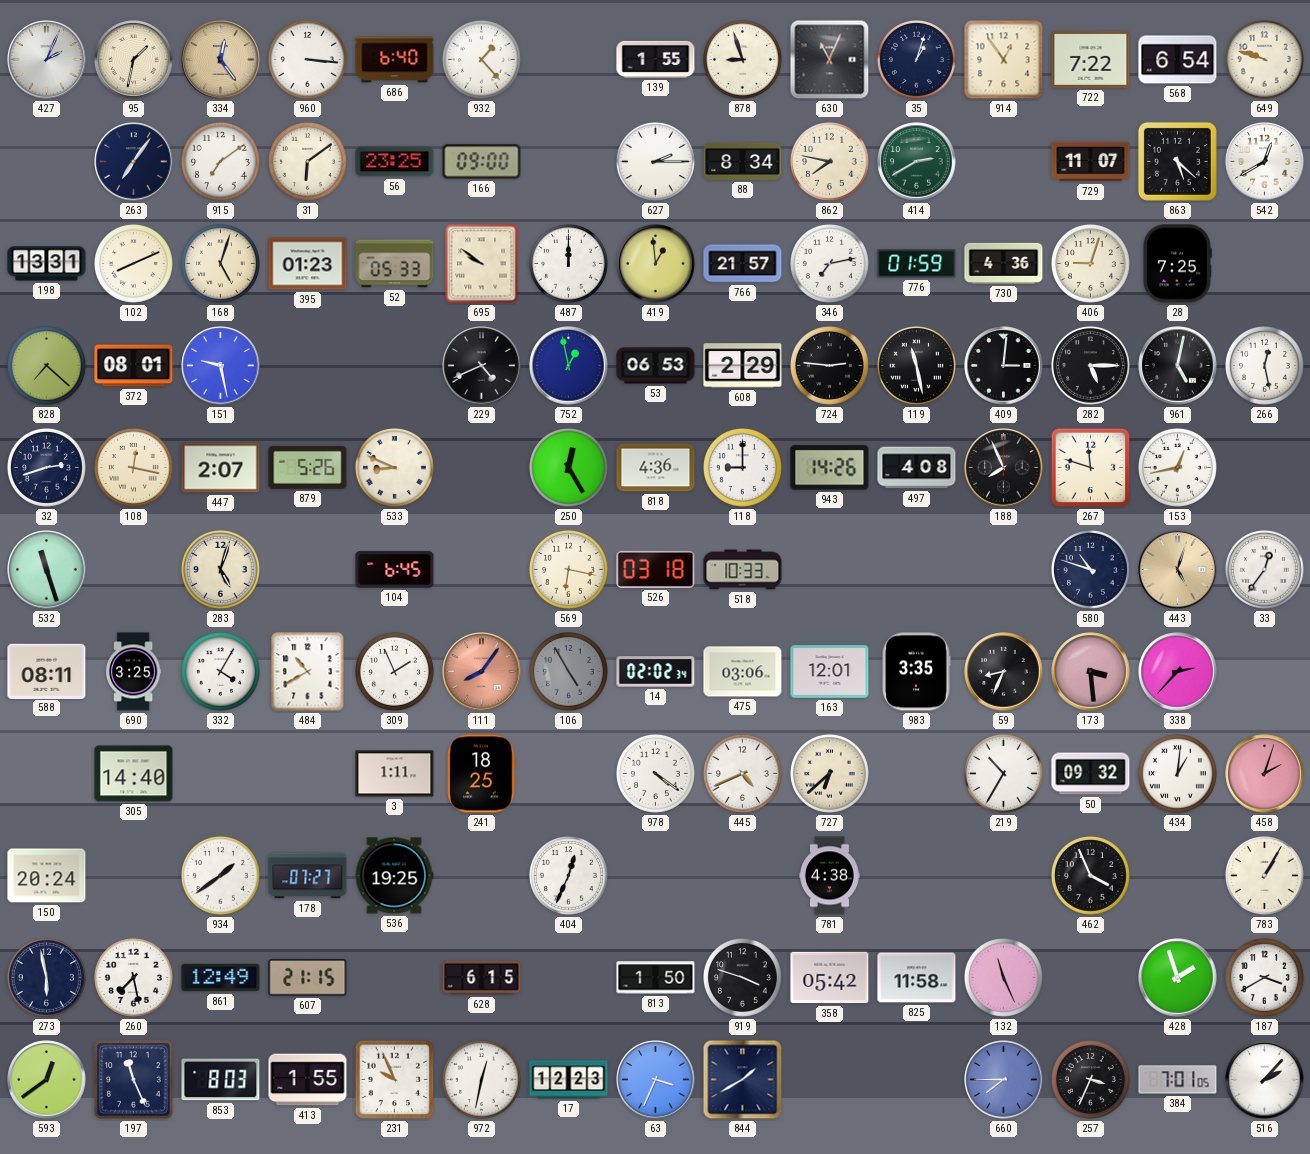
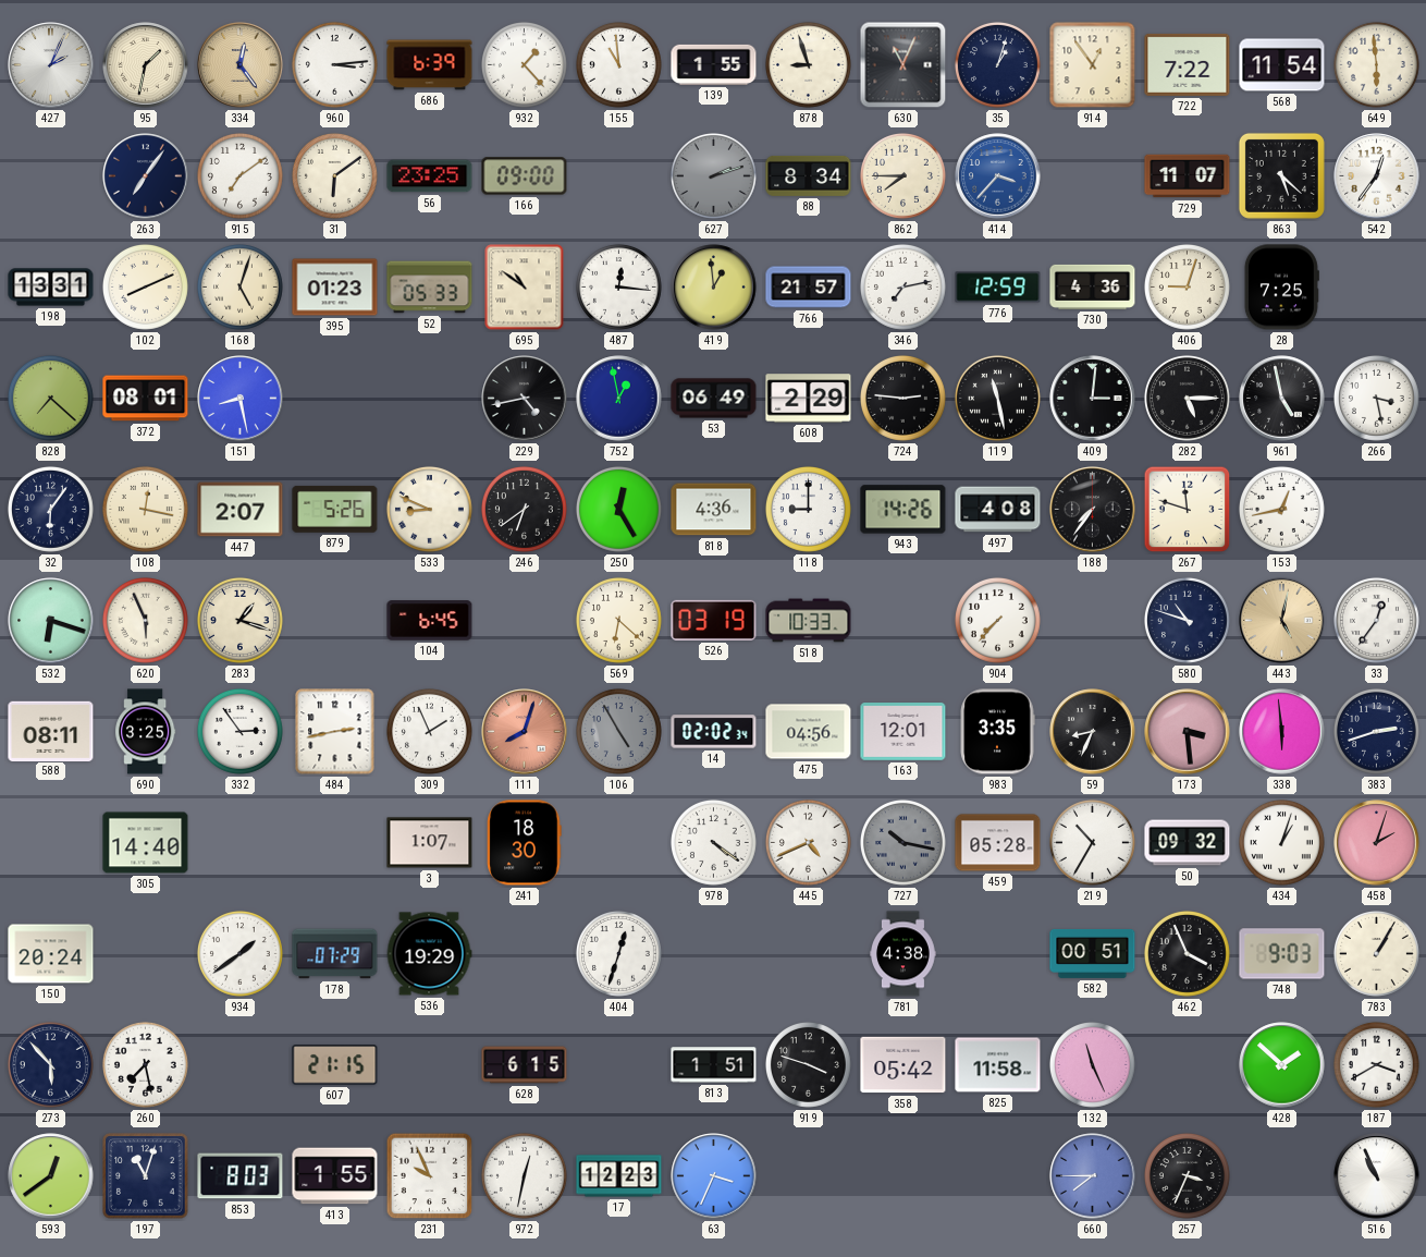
960: 3:16 -> 3:14 (334, 64)
686: 6:40 -> 6:39 (430, 65)
155: none -> 10:59 (618, 64)
568: 6:54 -> 11:54 (1282, 65)
649: 9:48 -> 5:59 (1376, 64)
627: 2:15 -> 2:12 (713, 175)
627 dial: white -> grey (713, 175)
862: 7:47 -> 7:45 (902, 175)
414: 2:40 -> 3:37 (998, 176)
414 dial: green -> blue (998, 176)
542: 12:40 -> 12:36 (1377, 176)
695: 9:51 -> 10:51 (525, 288)
487: 12:00 -> 12:16 (618, 286)
776: 01:59 -> 12:59 (998, 288)
151: 9:28 -> 8:28 (241, 399)
229: 4:41 -> 4:43 (525, 399)
53: 06:53 -> 06:49 (714, 399)
961: 5:02 -> 4:58 (1282, 399)
266: 12:28 -> 3:28 (1376, 398)
32: 2:42 -> 6:06 (50, 509)
246: none -> 6:39 (524, 509)
188: 7:56 -> 7:36 (1093, 510)
532: 11:27 -> 6:18 (51, 621)
620: none -> 5:56 (145, 620)
283: 5:03 -> 1:18 (239, 620)
569: 6:17 -> 6:22 (618, 620)
526: 03:18 -> 03:19 (714, 620)
904: none -> 7:37 (997, 620)
443: 5:03 -> 5:02 (1282, 621)
332: 4:05 -> 2:54 (239, 731)
484: 10:40 -> 2:43 (335, 732)
111: 8:06 -> 8:03 (525, 732)
475: 03:06 -> 04:56 (809, 732)
338: 2:37 -> 5:59 (1282, 732)
383: none -> 2:42 (1376, 731)
3: 1:11 -> 1:07 (430, 843)
241: 18:25 -> 18:30 (525, 843)
727: 6:38 -> 10:17 (902, 842)
727 dial: cream -> grey (902, 842)
459: none -> 05:28 (998, 843)
434: 1:01 -> 1:03 (1281, 842)
178: 07:27 -> 07:29 (335, 954)
536: 19:25 -> 19:29 (429, 954)
404: 12:34 -> 12:33 (618, 953)
582: none -> 00:51 (1093, 953)
748: none -> 9:03 (1282, 954)
273: 5:58 -> 5:53 (50, 1064)
861: 12:49 -> none (221, 978)
813: 1:50 -> 1:51 (714, 1065)
428: 1:57 -> 1:52 (1282, 1065)
197: 11:26 -> 11:03 (146, 1176)
844: 1:40 -> none (743, 1080)
384: 7:01 -> none (1178, 1080)
516: 2:07 -> 10:56 (1377, 1176)
